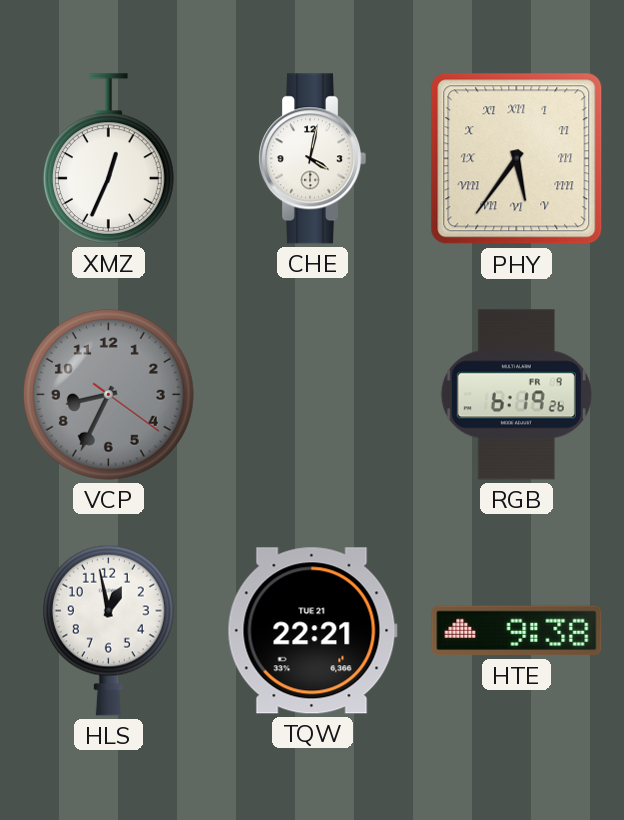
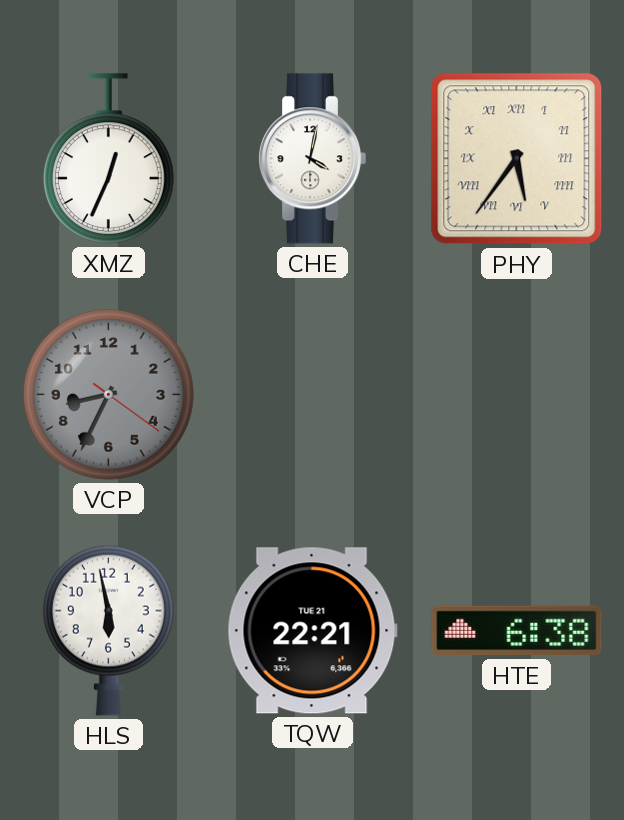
RGB: 6:19 -> none (516, 395)
HLS: 12:58 -> 5:58 (108, 630)
HTE: 9:38 -> 6:38 (517, 631)
